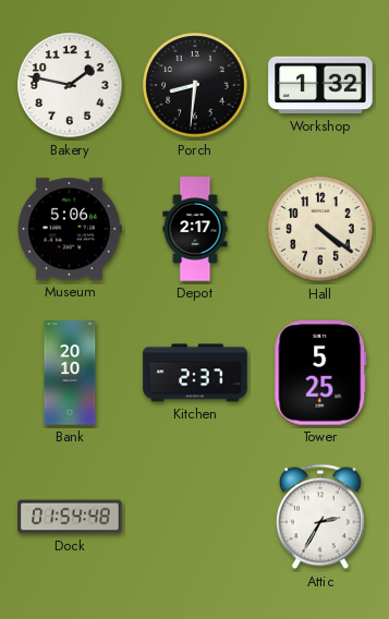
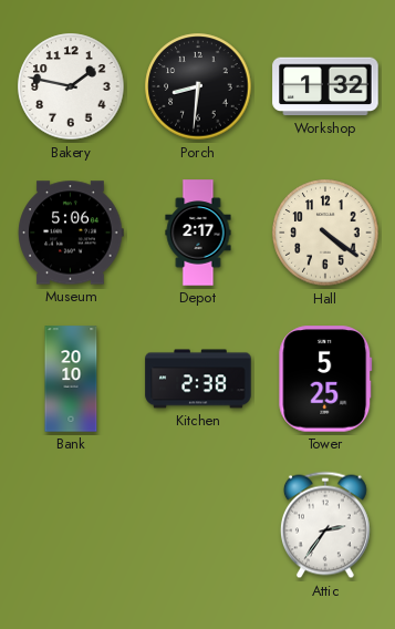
Kitchen: 2:37 -> 2:38 (198, 379)
Dock: 01:54 -> none (70, 517)
Attic: 2:35 -> 2:36 (325, 525)
